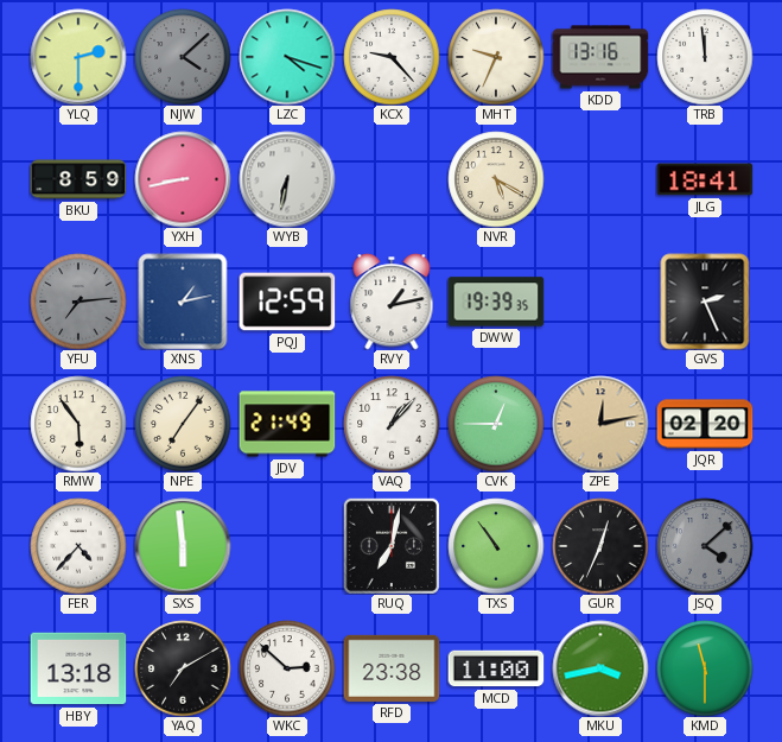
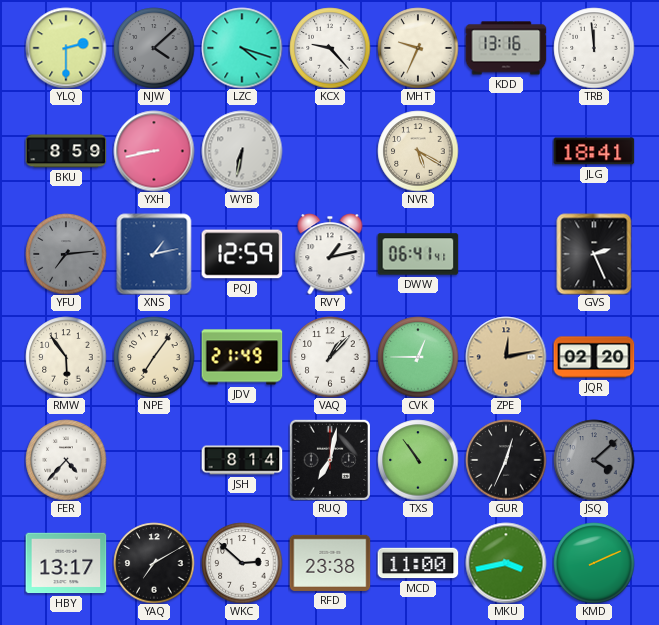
DWW: 19:39 -> 06:41 (418, 254)
SXS: 5:59 -> none (183, 546)
JSH: none -> 8:14 (242, 460)
HBY: 13:18 -> 13:17 (66, 563)
KMD: 11:30 -> 2:11 (594, 563)
